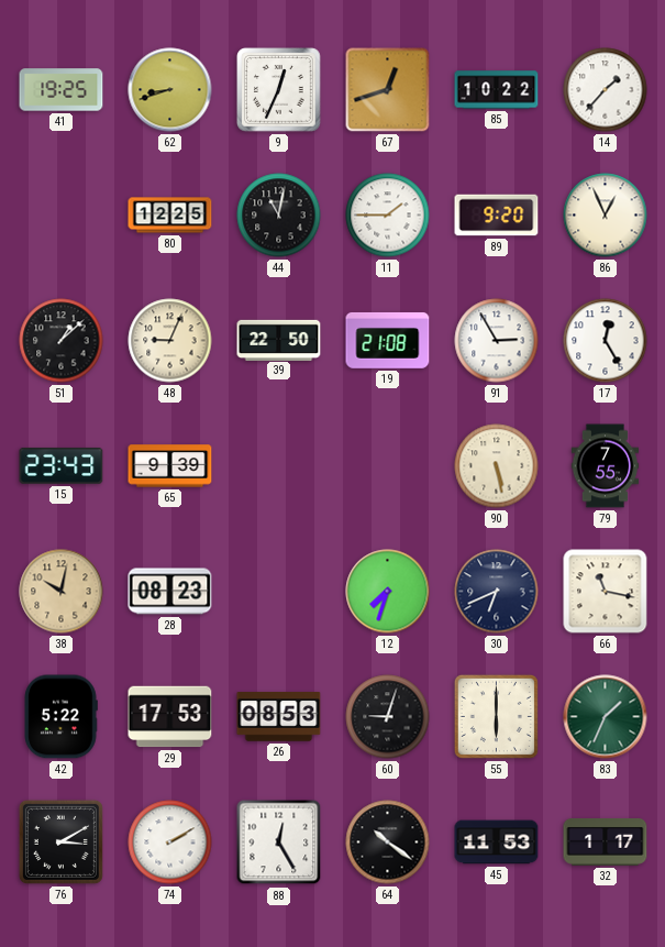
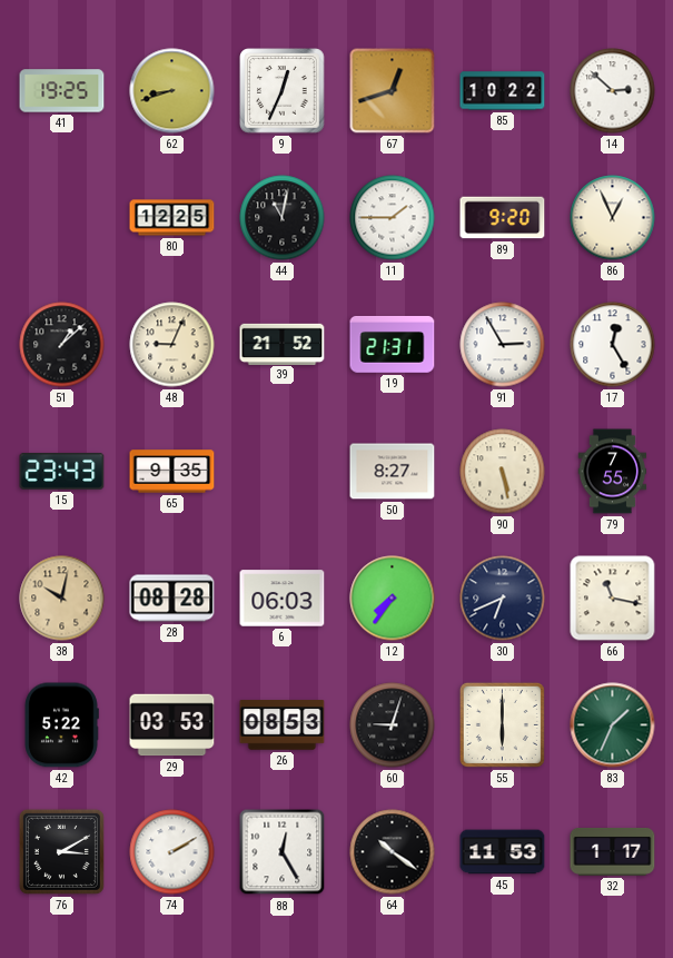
14: 1:37 -> 2:52 (613, 91)
39: 22:50 -> 21:52 (283, 344)
19: 21:08 -> 21:31 (393, 344)
65: 9:39 -> 9:35 (172, 472)
50: none -> 8:27 (393, 472)
28: 08:23 -> 08:28 (172, 599)
6: none -> 06:03 (283, 599)
12: 7:33 -> 7:36 (393, 599)
29: 17:53 -> 03:53 (172, 725)
